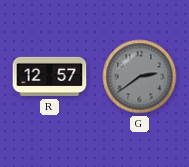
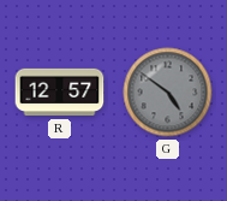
G: 2:39 -> 4:51 (168, 93)
